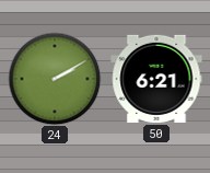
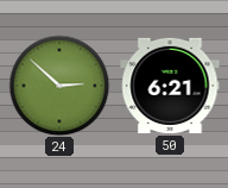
24: 2:10 -> 2:52 (59, 86)
